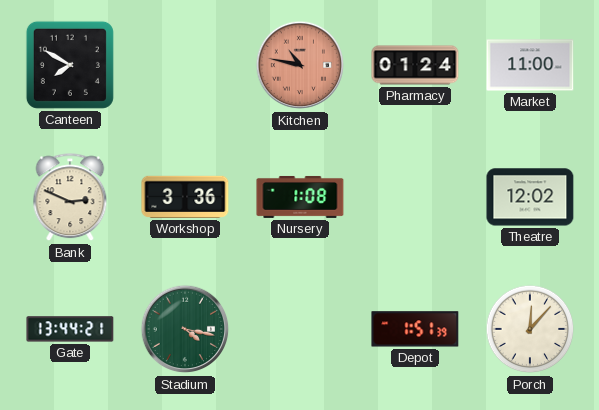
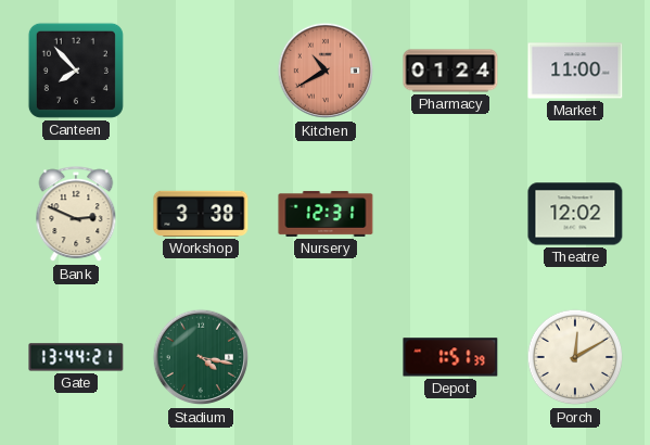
Canteen: 7:50 -> 7:53 (76, 71)
Kitchen: 10:47 -> 10:40 (326, 71)
Workshop: 3:36 -> 3:38 (201, 214)
Nursery: 1:08 -> 12:31 (326, 214)
Porch: 12:07 -> 12:10 (575, 357)
